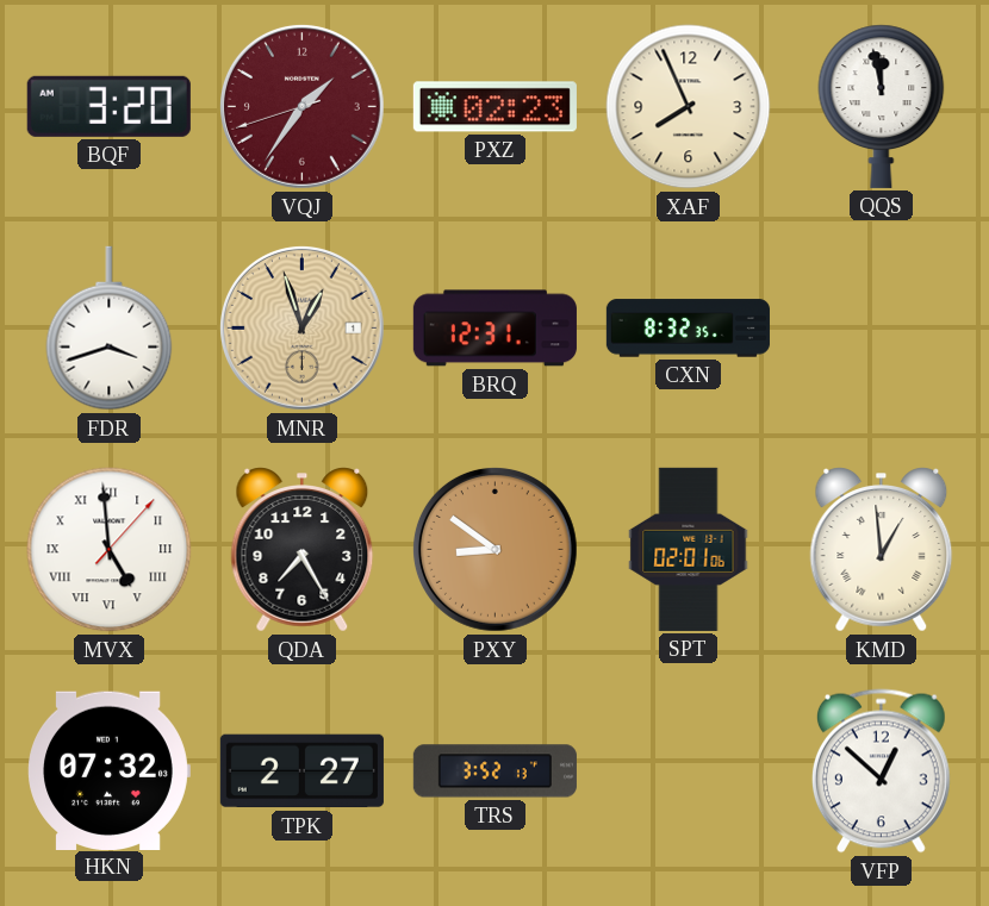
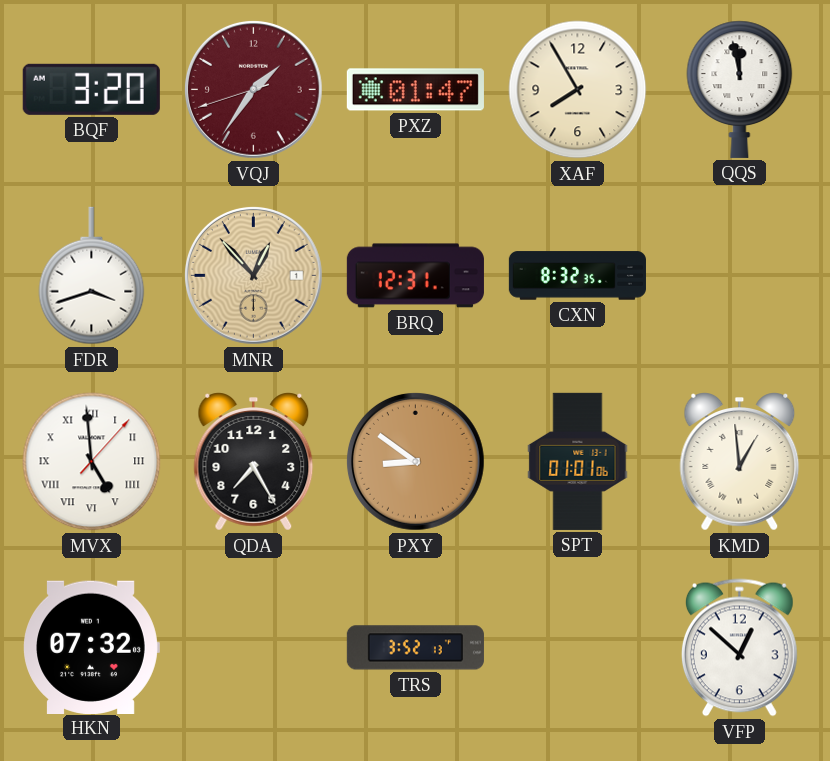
PXZ: 02:23 -> 01:47 (415, 90)
XAF: 7:56 -> 7:55 (578, 90)
MNR: 12:57 -> 12:53 (253, 275)
SPT: 02:01 -> 01:01 (578, 461)
TPK: 2:27 -> none (301, 771)
